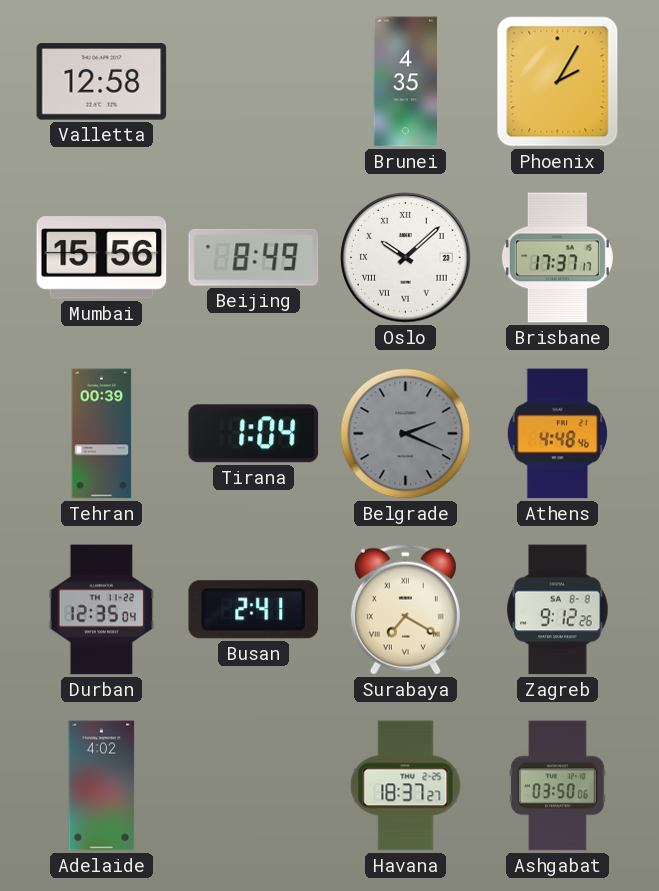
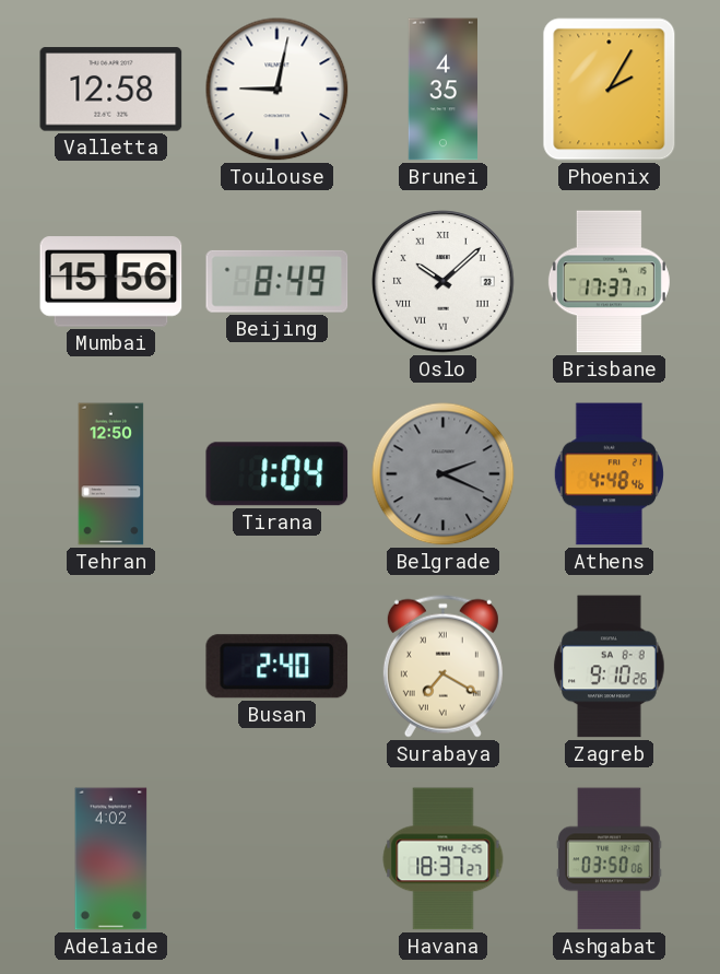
Toulouse: none -> 9:02 (278, 90)
Tehran: 00:39 -> 12:50 (111, 474)
Durban: 12:35 -> none (101, 610)
Busan: 2:41 -> 2:40 (278, 667)
Zagreb: 9:12 -> 9:10 (610, 667)
